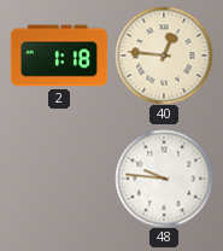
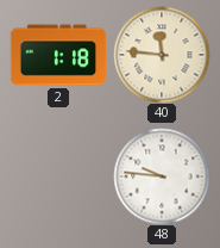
40: 12:46 -> 11:46 (162, 55)
